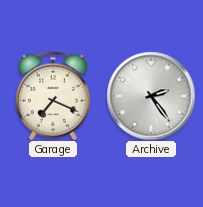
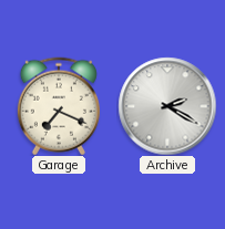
Archive: 2:24 -> 2:20 (167, 106)
